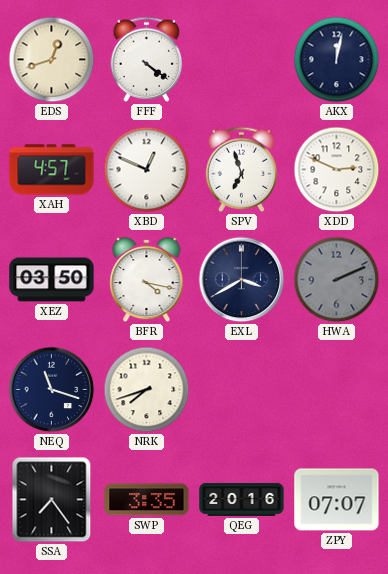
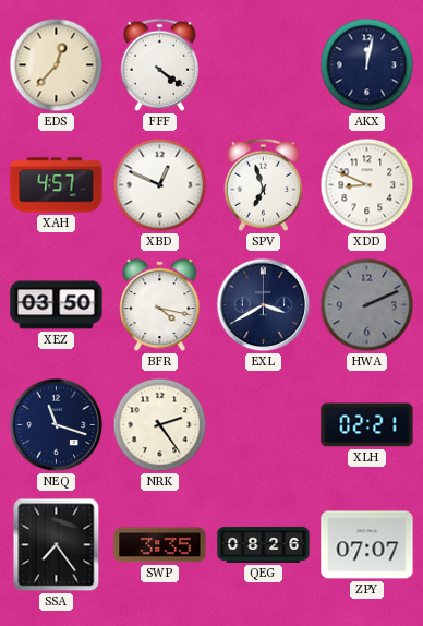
EDS: 12:42 -> 12:37 (57, 65)
XDD: 2:49 -> 8:49 (367, 185)
NRK: 7:42 -> 2:24 (160, 425)
XLH: none -> 02:21 (367, 425)
QEG: 20:16 -> 08:26 (264, 544)
